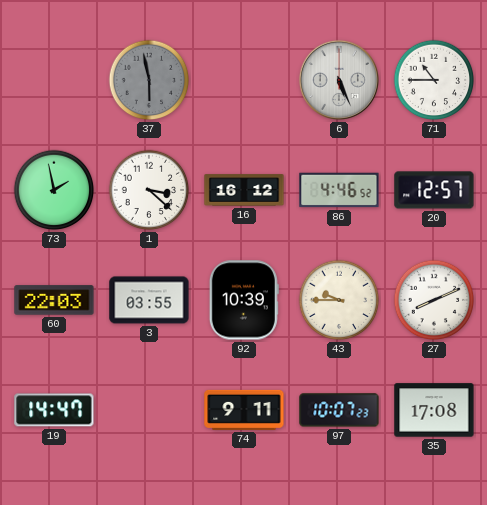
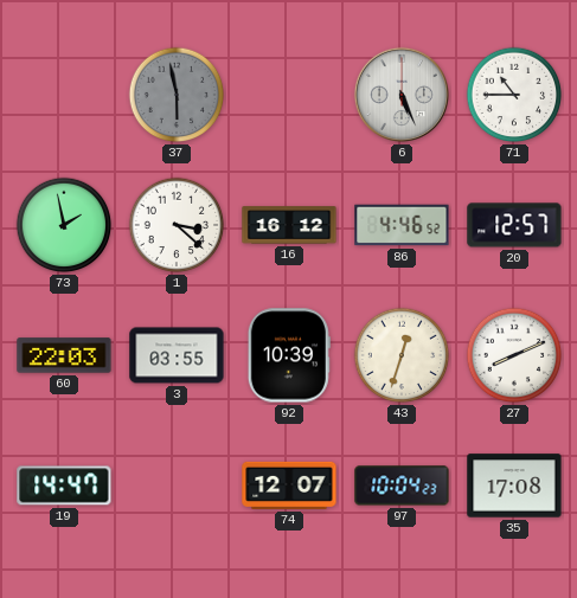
43: 9:45 -> 12:33 (402, 355)
74: 9:11 -> 12:07 (289, 486)
97: 10:07 -> 10:04 (402, 486)
